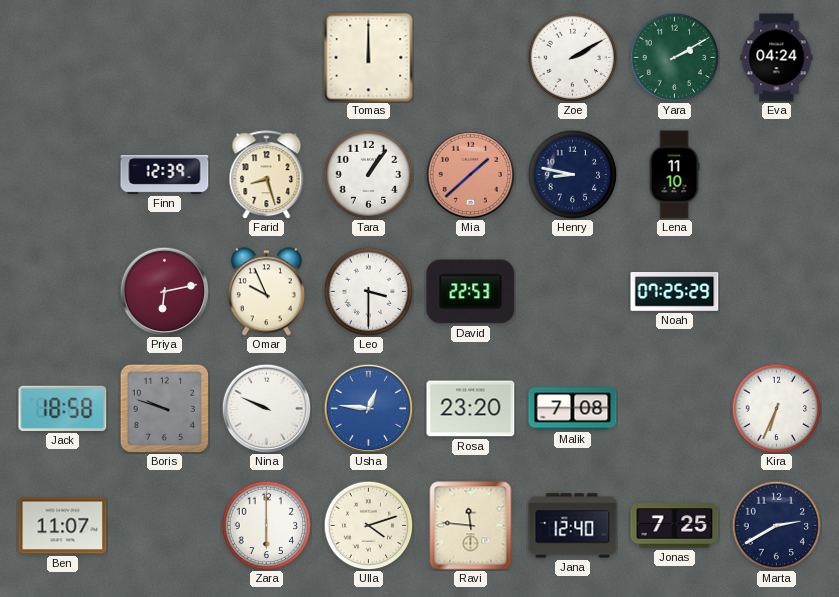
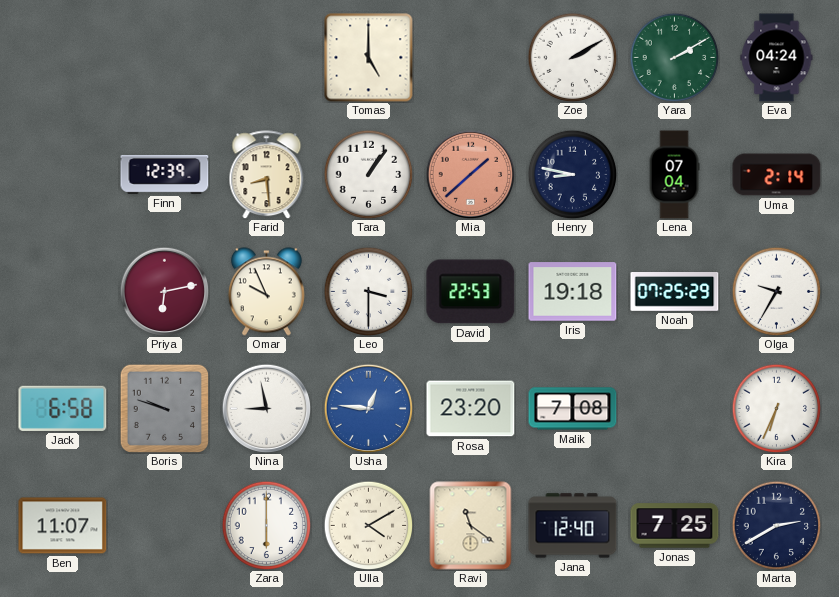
Tomas: 12:00 -> 5:00 (369, 58)
Farid: 8:27 -> 8:29 (267, 175)
Lena: 11:10 -> 07:04 (674, 175)
Uma: none -> 2:14 (777, 175)
Iris: none -> 19:18 (573, 292)
Olga: none -> 9:35 (776, 291)
Jack: 18:58 -> 6:58 (63, 408)
Nina: 9:49 -> 8:58 (266, 408)
Ulla: 4:12 -> 4:10 (368, 525)
Ravi: 11:46 -> 11:21 (471, 526)
